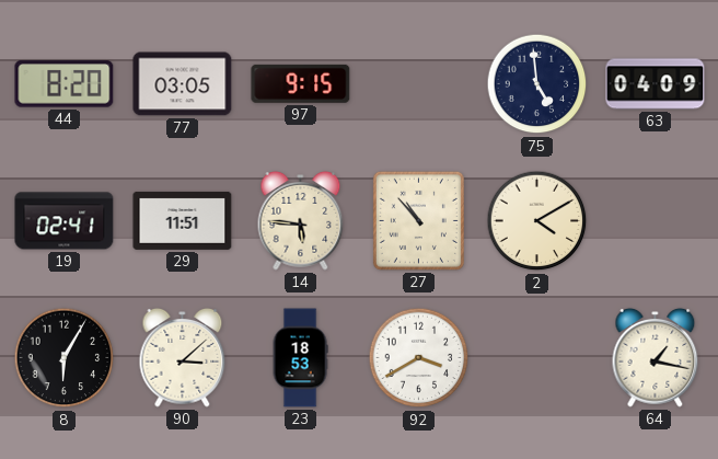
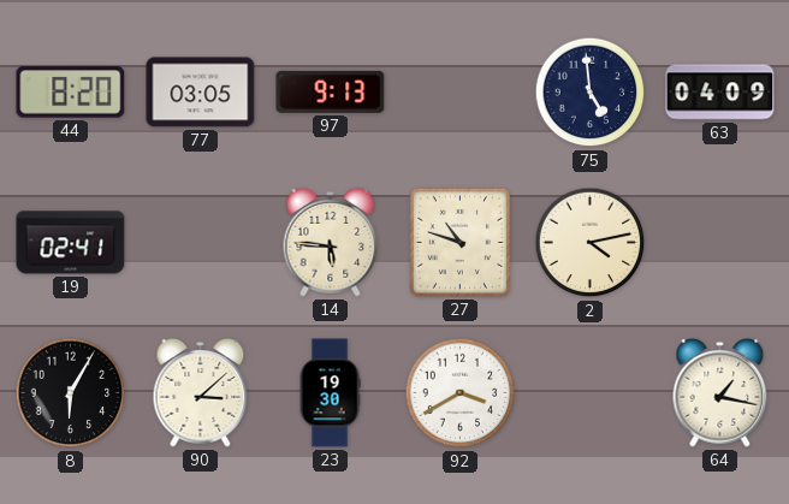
97: 9:15 -> 9:13 (331, 91)
29: 11:51 -> none (183, 220)
27: 10:53 -> 10:48 (459, 242)
2: 4:10 -> 4:13 (591, 243)
23: 18:53 -> 19:30 (330, 393)
